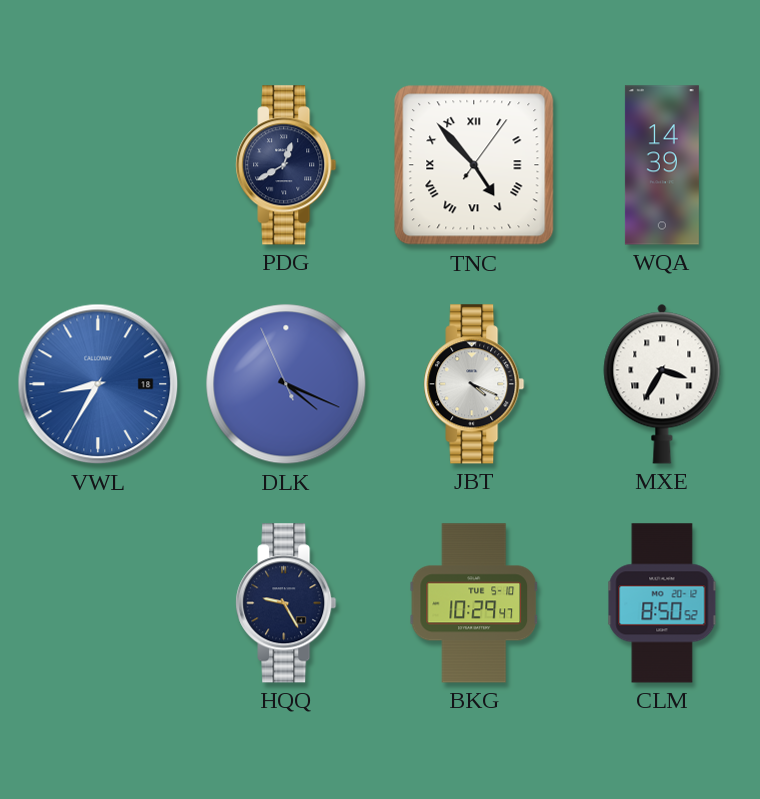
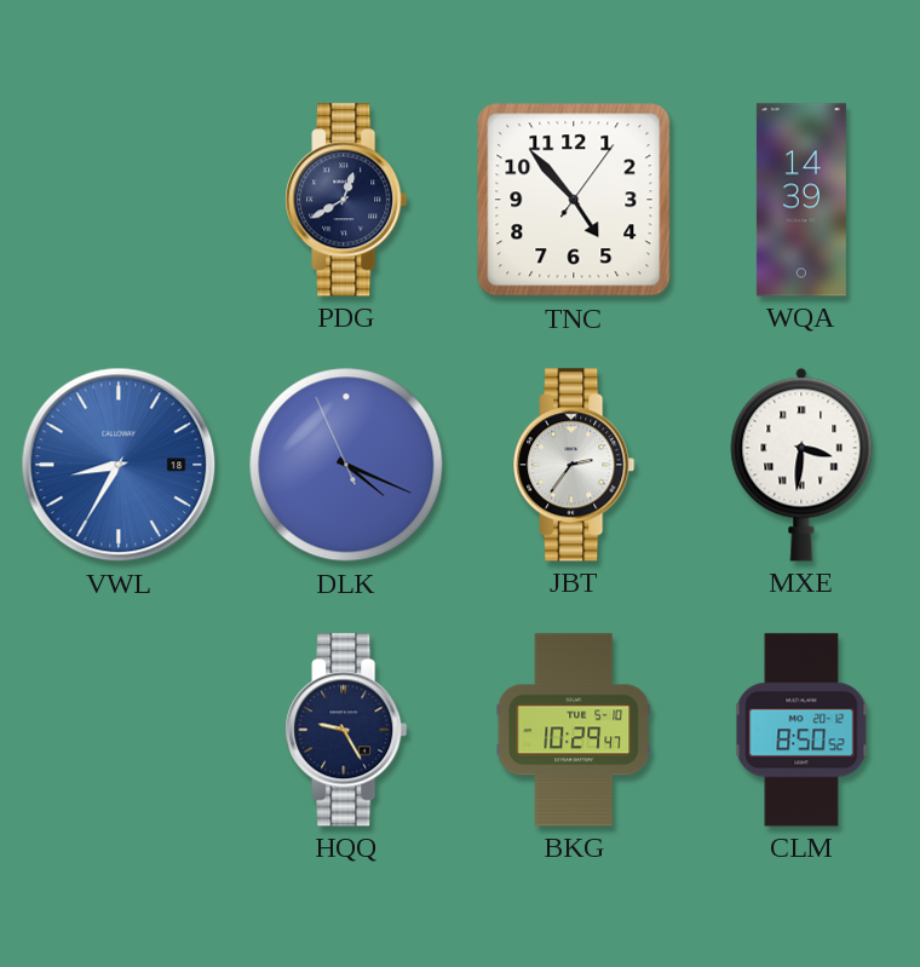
TNC numerals: Roman -> Arabic (574, 200)
JBT: 4:19 -> 2:36 (574, 465)
MXE: 3:35 -> 3:31 (801, 465)
